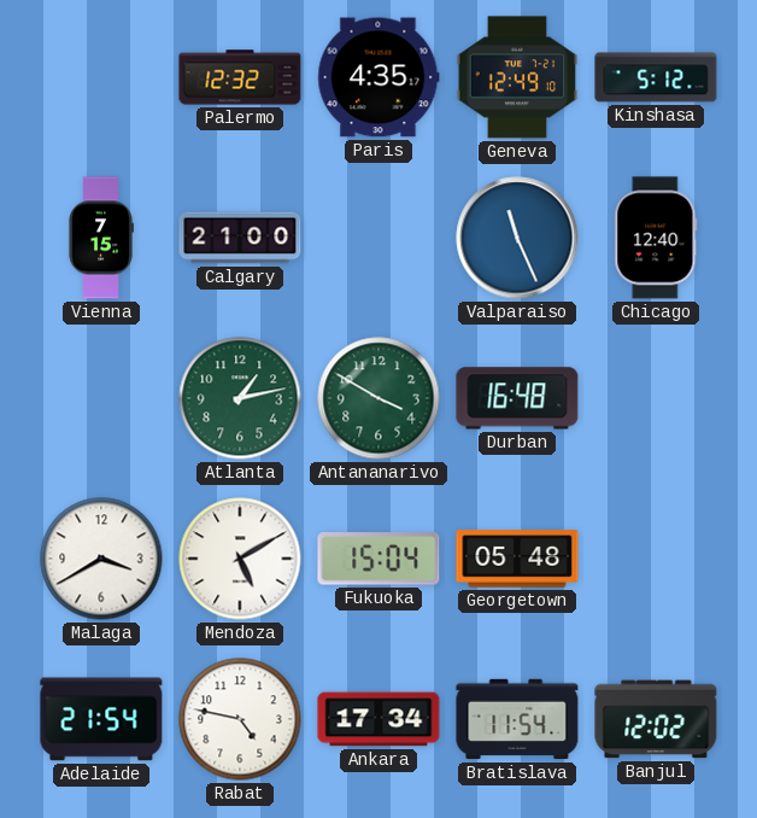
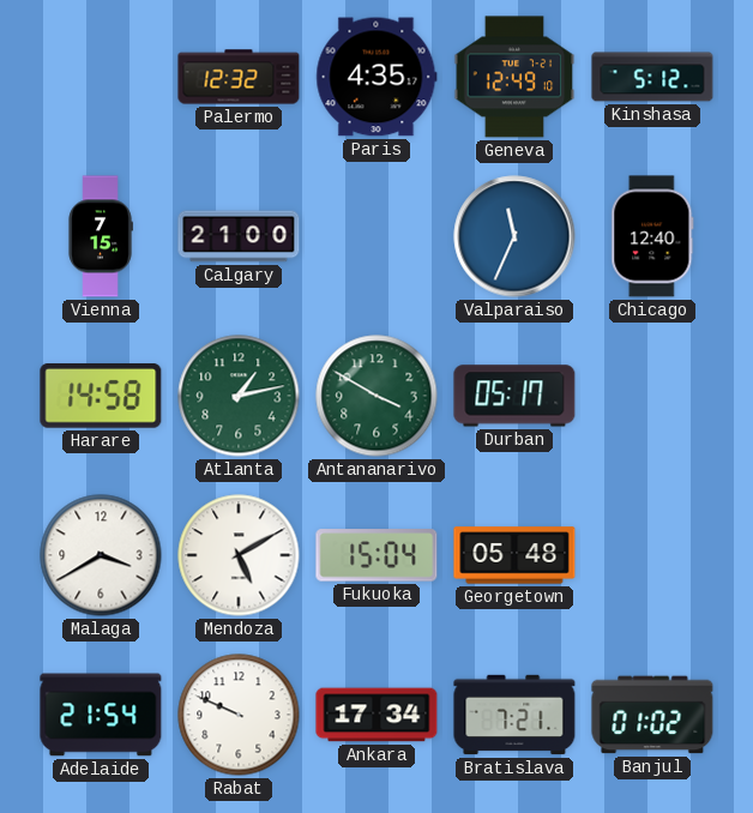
Valparaiso: 11:26 -> 11:34 (514, 236)
Harare: none -> 14:58 (101, 397)
Durban: 16:48 -> 05:17 (514, 396)
Rabat: 4:47 -> 9:49 (239, 715)
Bratislava: 11:54 -> 7:21 (514, 715)
Banjul: 12:02 -> 01:02 (652, 715)
